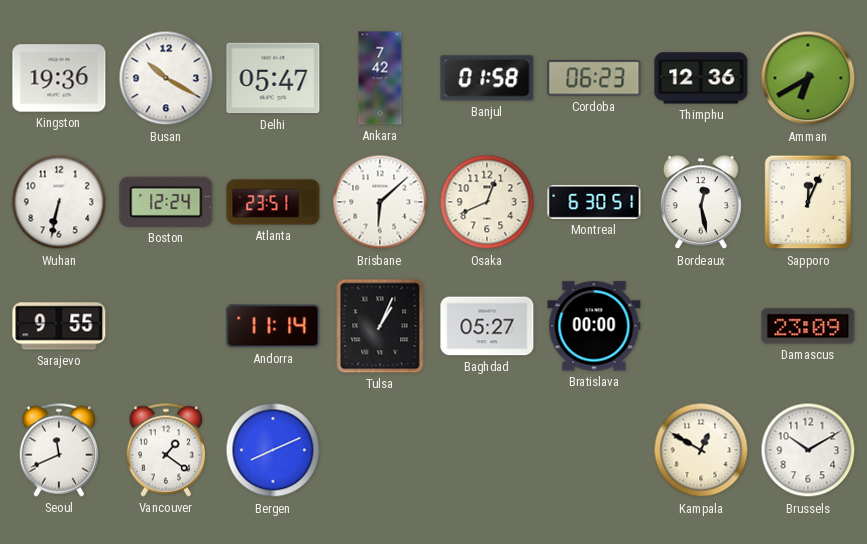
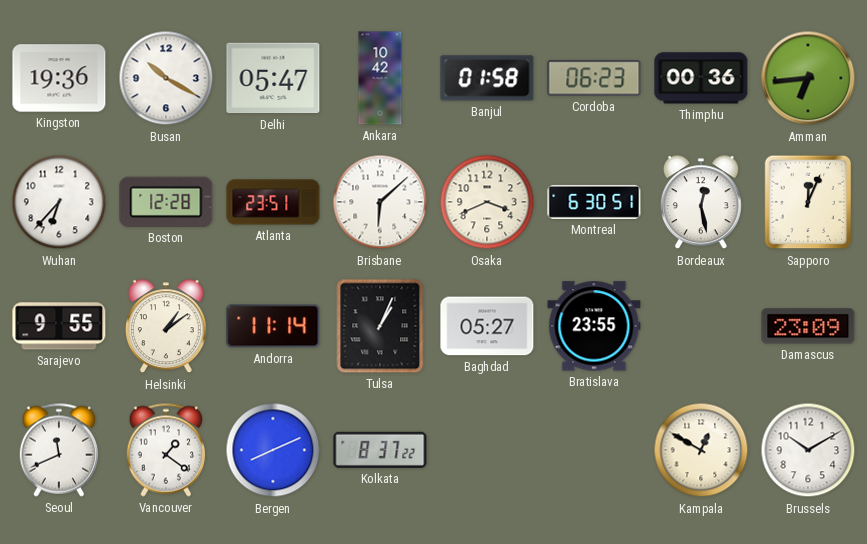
Ankara: 7:42 -> 10:42 (380, 78)
Thimphu: 12:36 -> 00:36 (701, 78)
Amman: 6:40 -> 6:44 (808, 78)
Wuhan: 6:32 -> 6:37 (59, 202)
Boston: 12:24 -> 12:28 (166, 202)
Osaka: 12:41 -> 3:41 (487, 202)
Helsinki: none -> 1:09 (166, 327)
Bratislava: 00:00 -> 23:55 (594, 326)
Kolkata: none -> 8:37 (380, 450)
